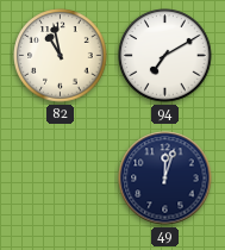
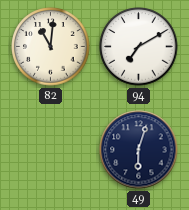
82: 10:58 -> 11:01 (51, 47)
49: 12:03 -> 6:03 (139, 150)
